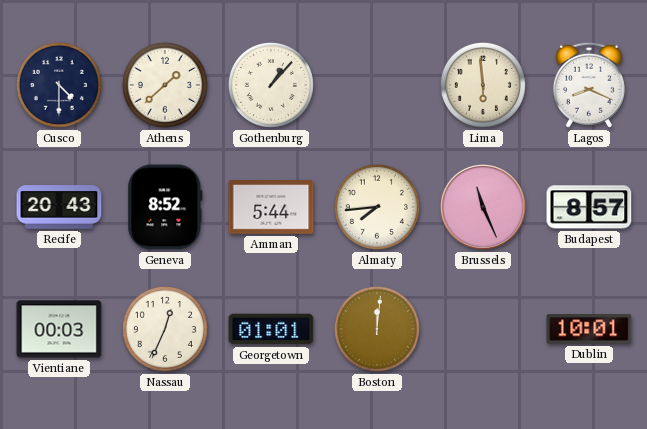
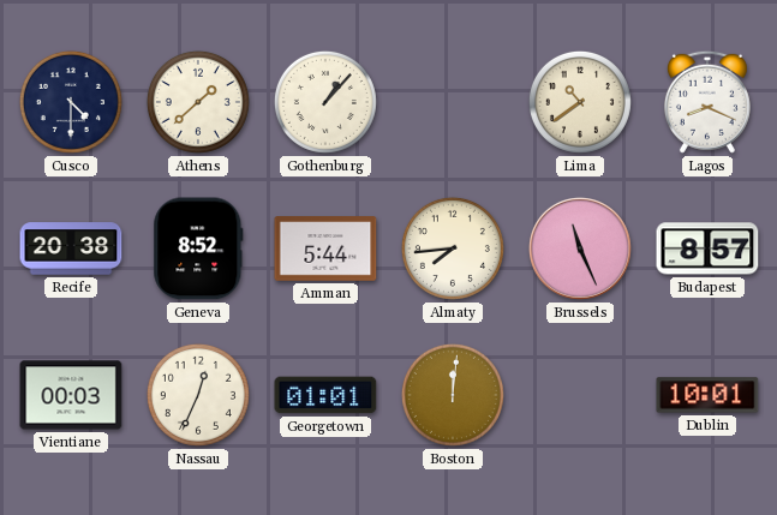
Lima: 5:59 -> 10:39 (580, 102)
Recife: 20:43 -> 20:38 (71, 248)
